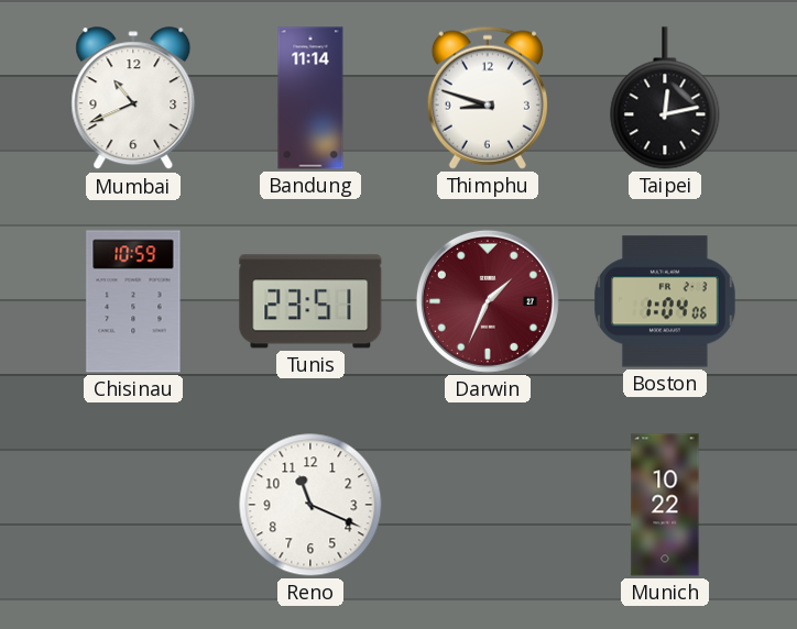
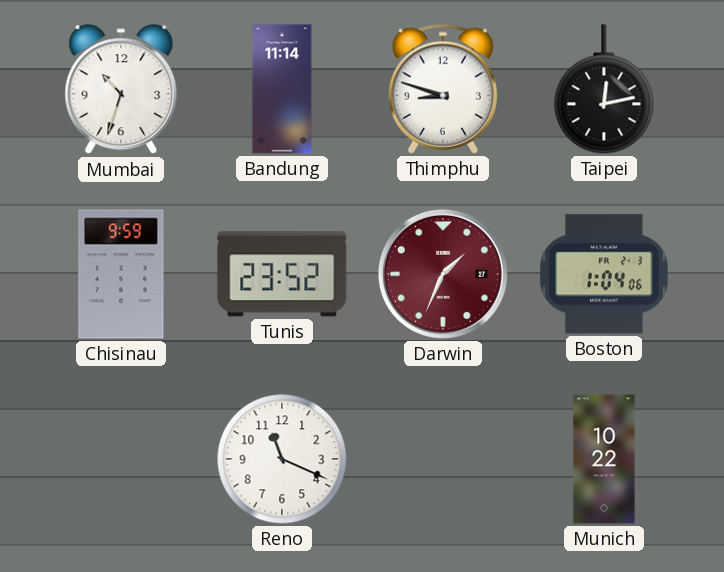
Mumbai: 10:41 -> 10:33 (121, 90)
Chisinau: 10:59 -> 9:59 (121, 274)
Tunis: 23:51 -> 23:52 (282, 274)
